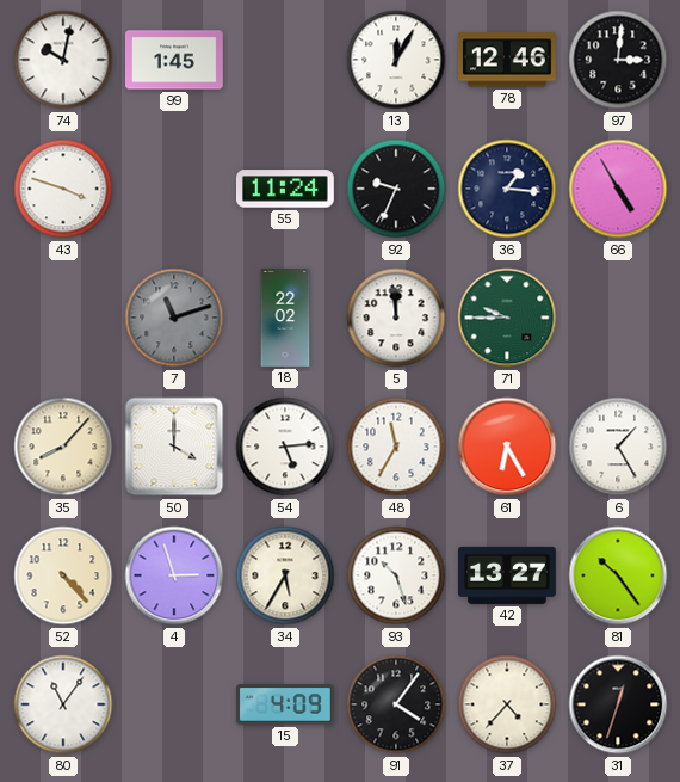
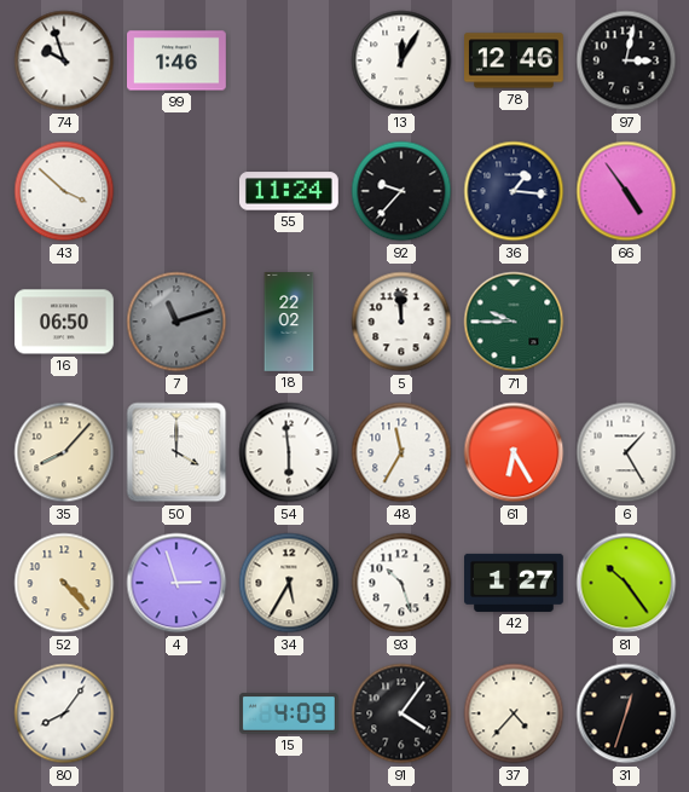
74: 10:02 -> 9:57 (64, 60)
99: 1:45 -> 1:46 (178, 60)
97: 3:01 -> 3:02 (626, 60)
43: 3:48 -> 3:52 (64, 191)
92: 9:34 -> 9:37 (401, 191)
66: 4:55 -> 4:54 (626, 191)
16: none -> 06:50 (65, 322)
54: 5:14 -> 5:59 (289, 452)
42: 13:27 -> 1:27 (515, 583)
80: 11:06 -> 8:06 (64, 713)
